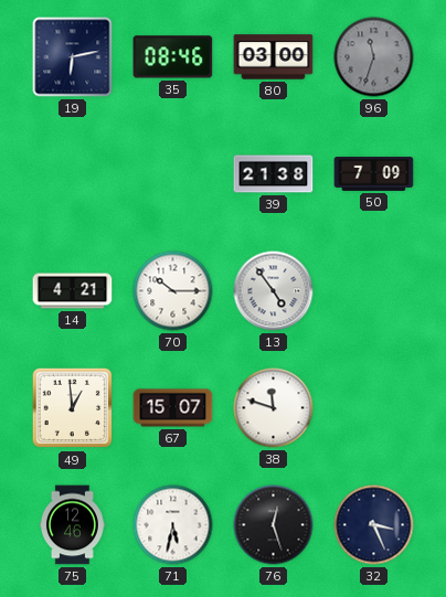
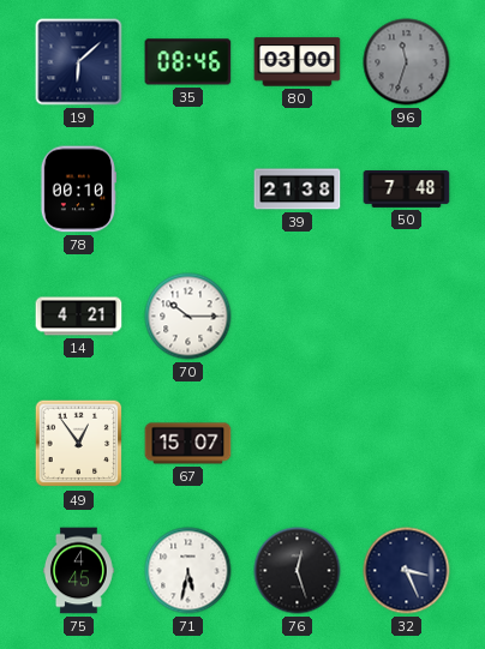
19: 6:13 -> 6:08 (79, 62)
78: none -> 00:10 (78, 190)
50: 7:09 -> 7:48 (407, 190)
13: 4:54 -> none (274, 291)
49: 12:59 -> 12:54 (79, 444)
38: 11:48 -> none (274, 408)
75: 12:46 -> 4:45 (78, 571)
